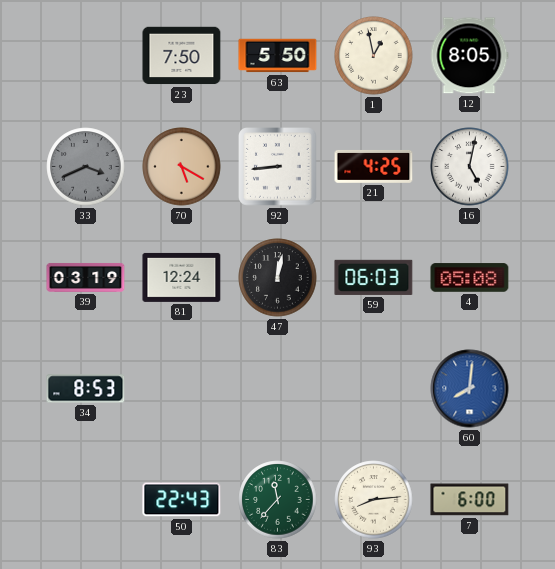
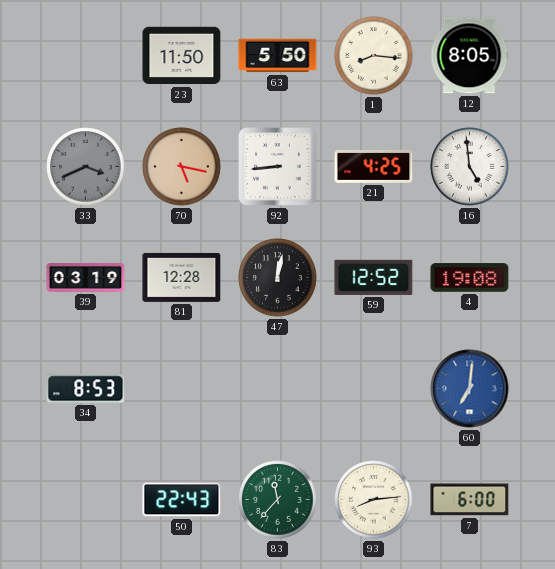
23: 7:50 -> 11:50 (182, 56)
1: 12:58 -> 8:16 (374, 56)
70: 5:20 -> 5:17 (182, 167)
16: 5:02 -> 4:59 (470, 167)
81: 12:24 -> 12:28 (182, 277)
59: 06:03 -> 12:52 (374, 277)
4: 05:08 -> 19:08 (470, 278)
60: 8:01 -> 7:01 (470, 389)
